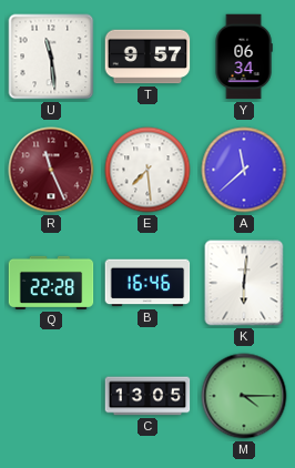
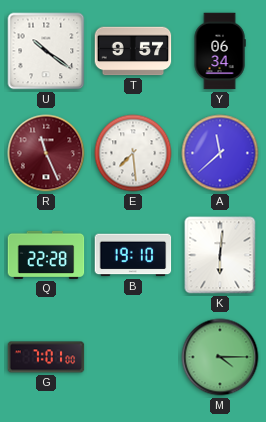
U: 11:29 -> 10:21 (46, 51)
B: 16:46 -> 19:10 (133, 255)
G: none -> 7:01 (46, 357)
C: 13:05 -> none (147, 396)
